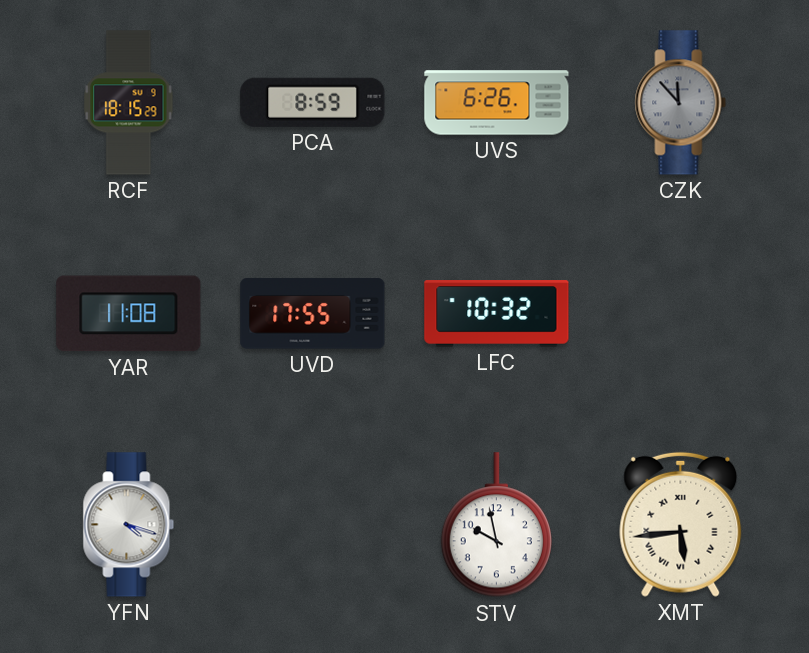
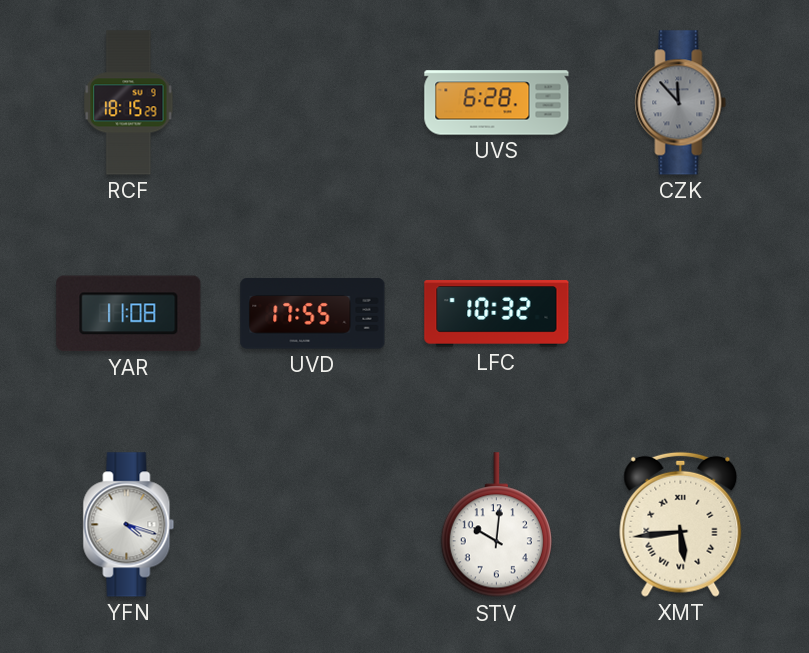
PCA: 8:59 -> none (313, 102)
UVS: 6:26 -> 6:28 (497, 103)
STV: 9:58 -> 10:01 (496, 525)
